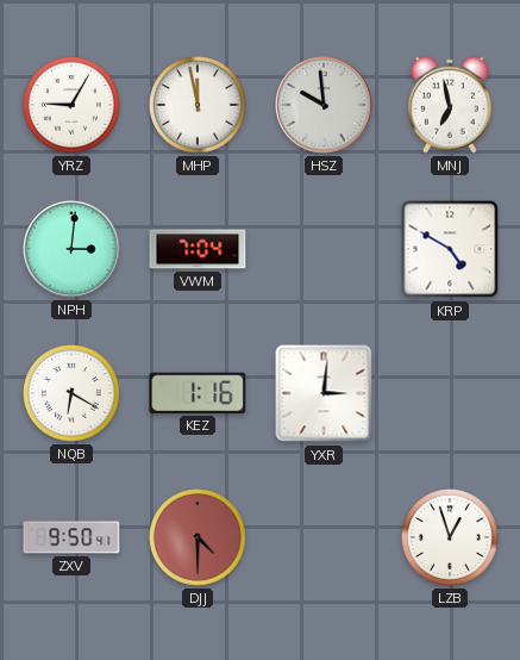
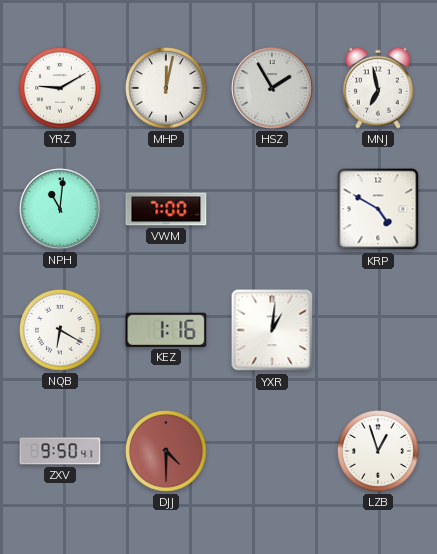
YRZ: 9:05 -> 9:10 (61, 89)
MHP: 11:58 -> 12:02 (167, 89)
HSZ: 9:59 -> 1:55 (272, 88)
NPH: 3:01 -> 11:01 (60, 209)
VWM: 7:04 -> 7:00 (166, 209)
YXR: 3:01 -> 1:01 (272, 330)
